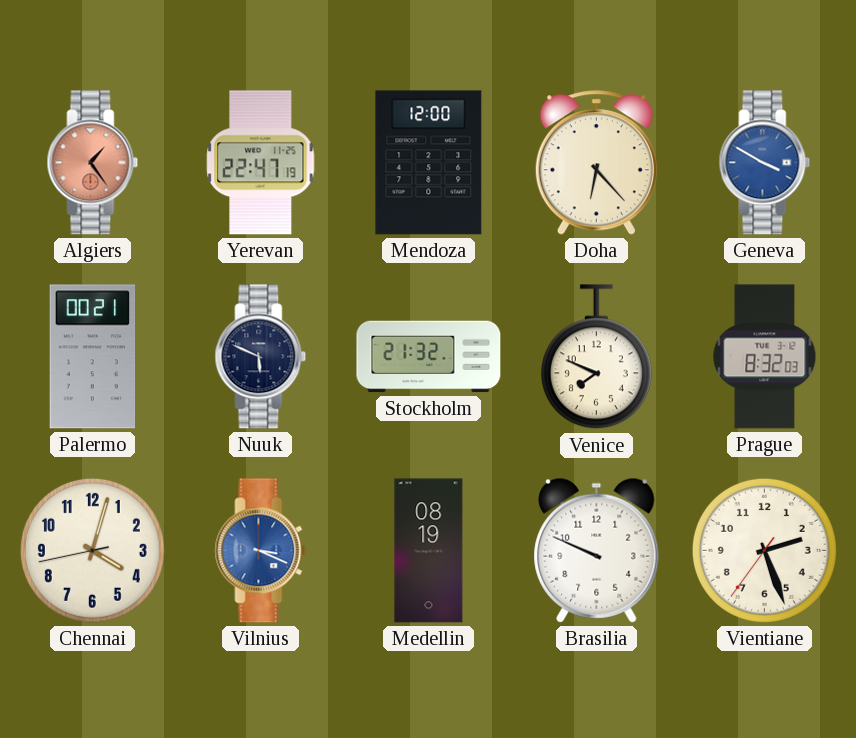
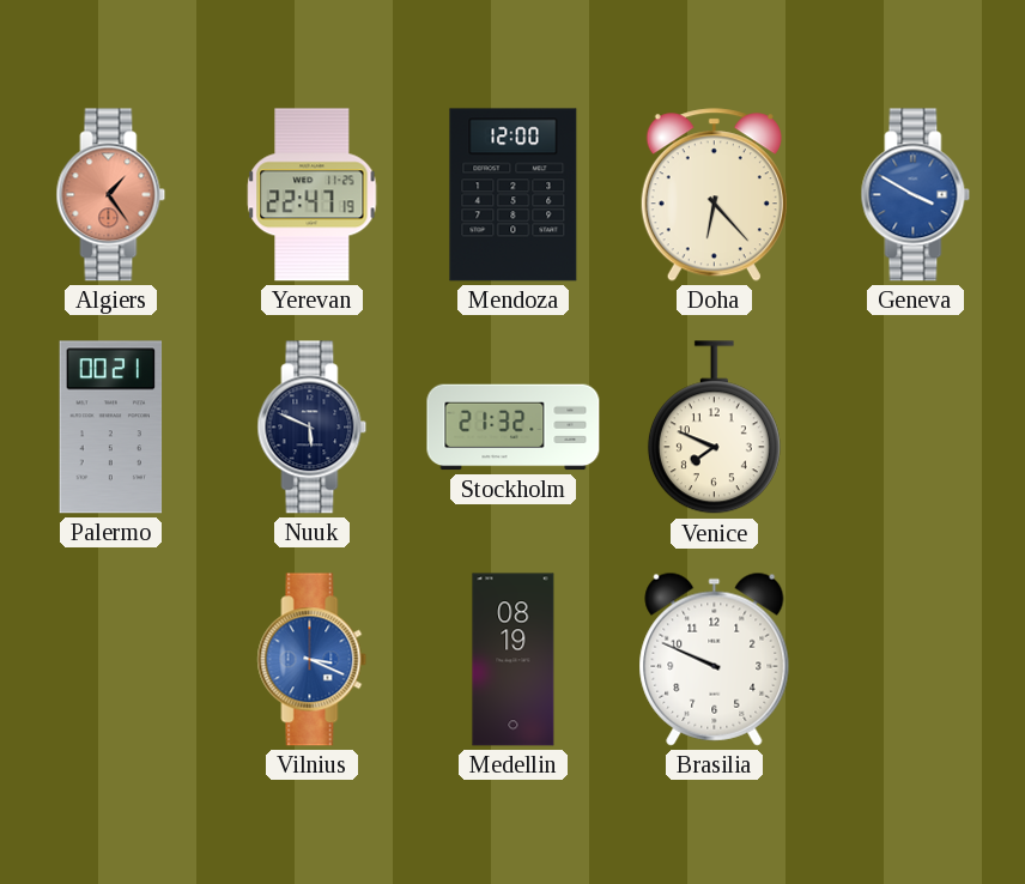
Prague: 8:32 -> none (765, 357)
Chennai: 4:02 -> none (92, 550)
Vientiane: 2:26 -> none (764, 550)
